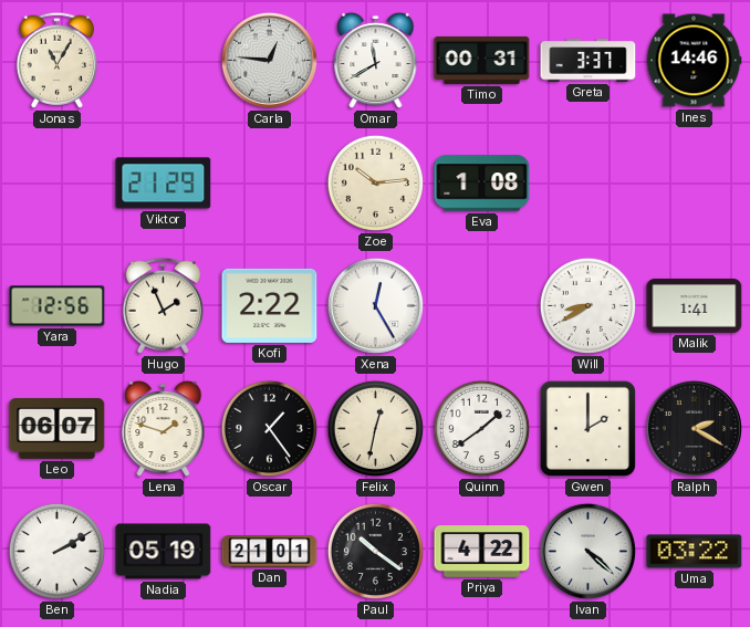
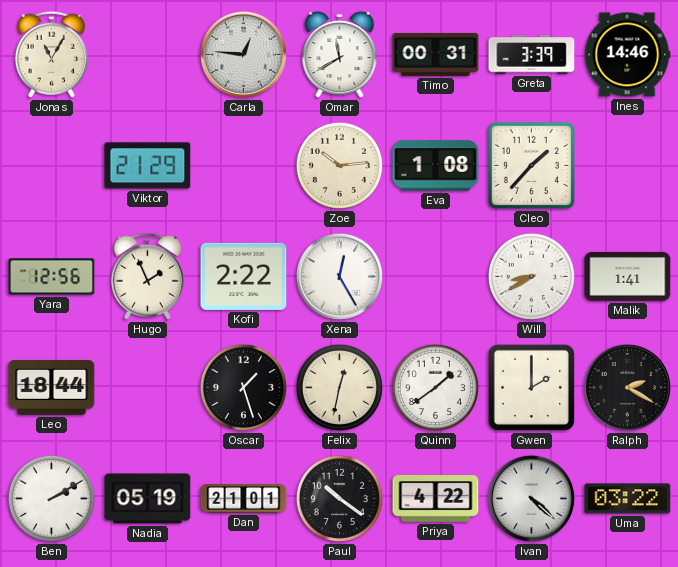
Greta: 3:37 -> 3:39 (532, 55)
Cleo: none -> 1:37 (531, 165)
Leo: 06:07 -> 18:44 (52, 387)
Lena: 1:48 -> none (164, 429)
Oscar: 1:24 -> 1:27 (243, 387)
